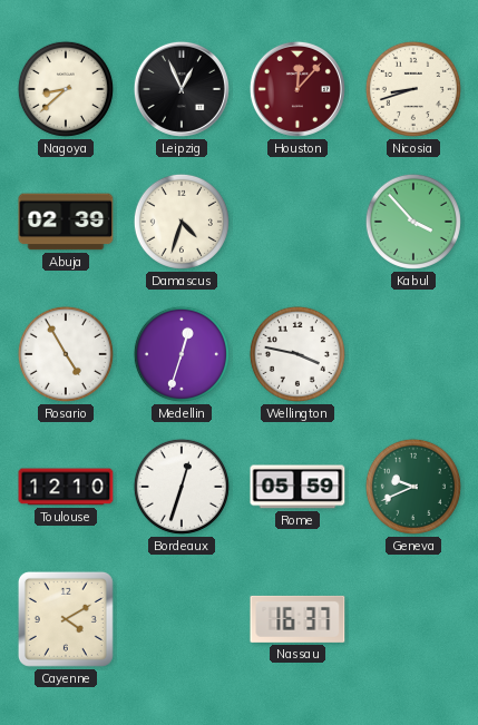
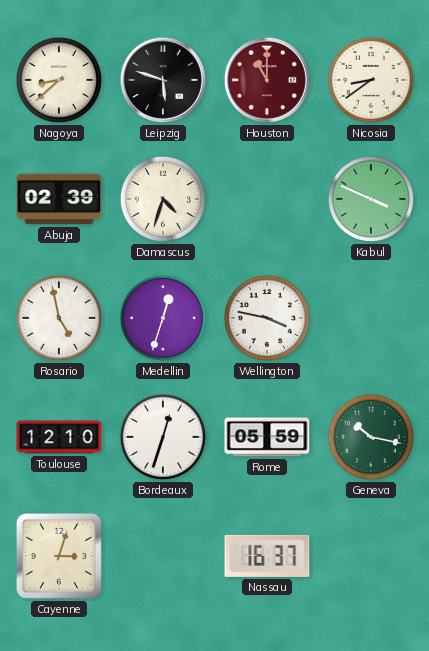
Leipzig: 12:56 -> 5:48 (163, 80)
Houston: 12:07 -> 11:00 (267, 80)
Nicosia: 8:42 -> 8:39 (371, 80)
Kabul: 3:53 -> 3:49 (371, 199)
Rosario: 4:55 -> 4:58 (59, 318)
Geneva: 9:41 -> 10:17 (371, 437)
Cayenne: 4:10 -> 3:03 (59, 556)
